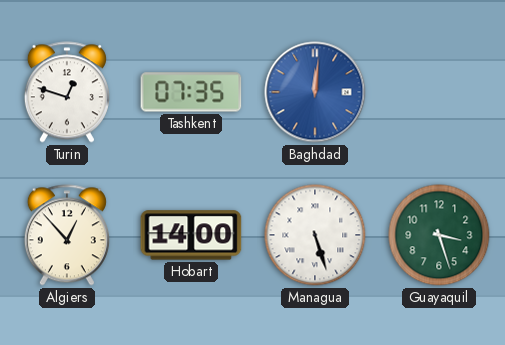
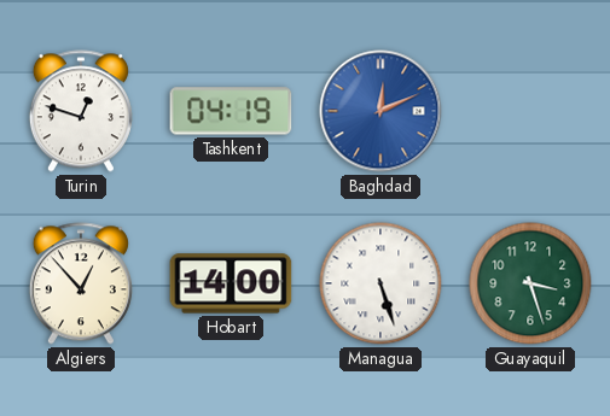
Tashkent: 07:35 -> 04:19 (231, 111)
Baghdad: 12:01 -> 12:11 (380, 111)
